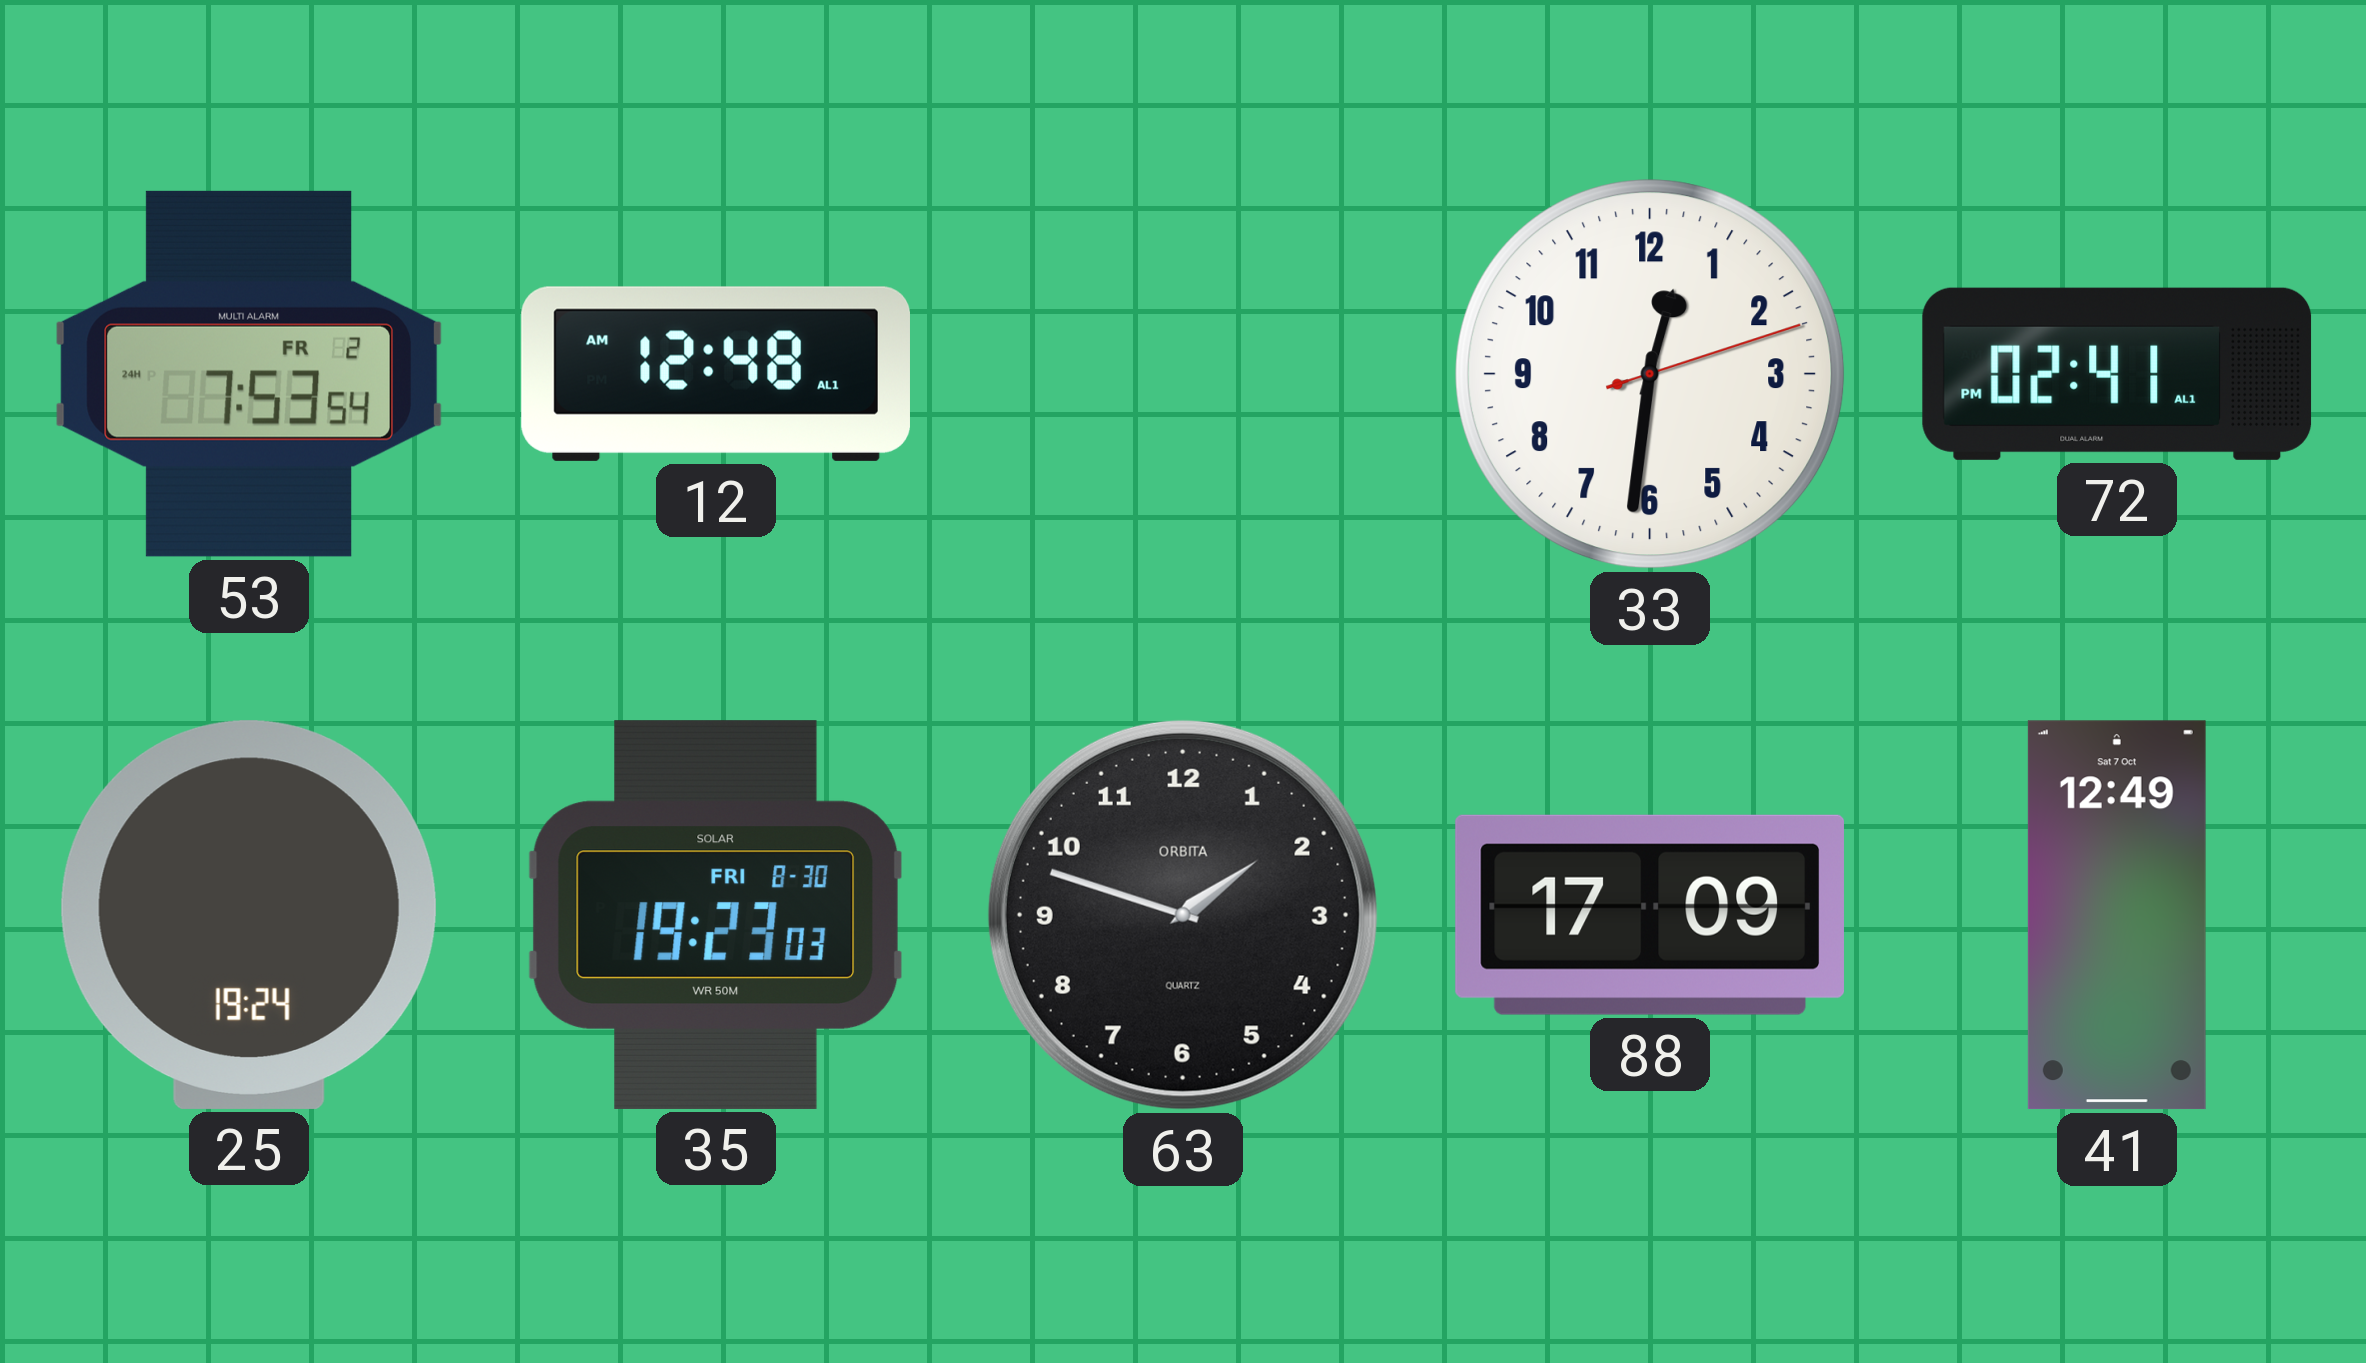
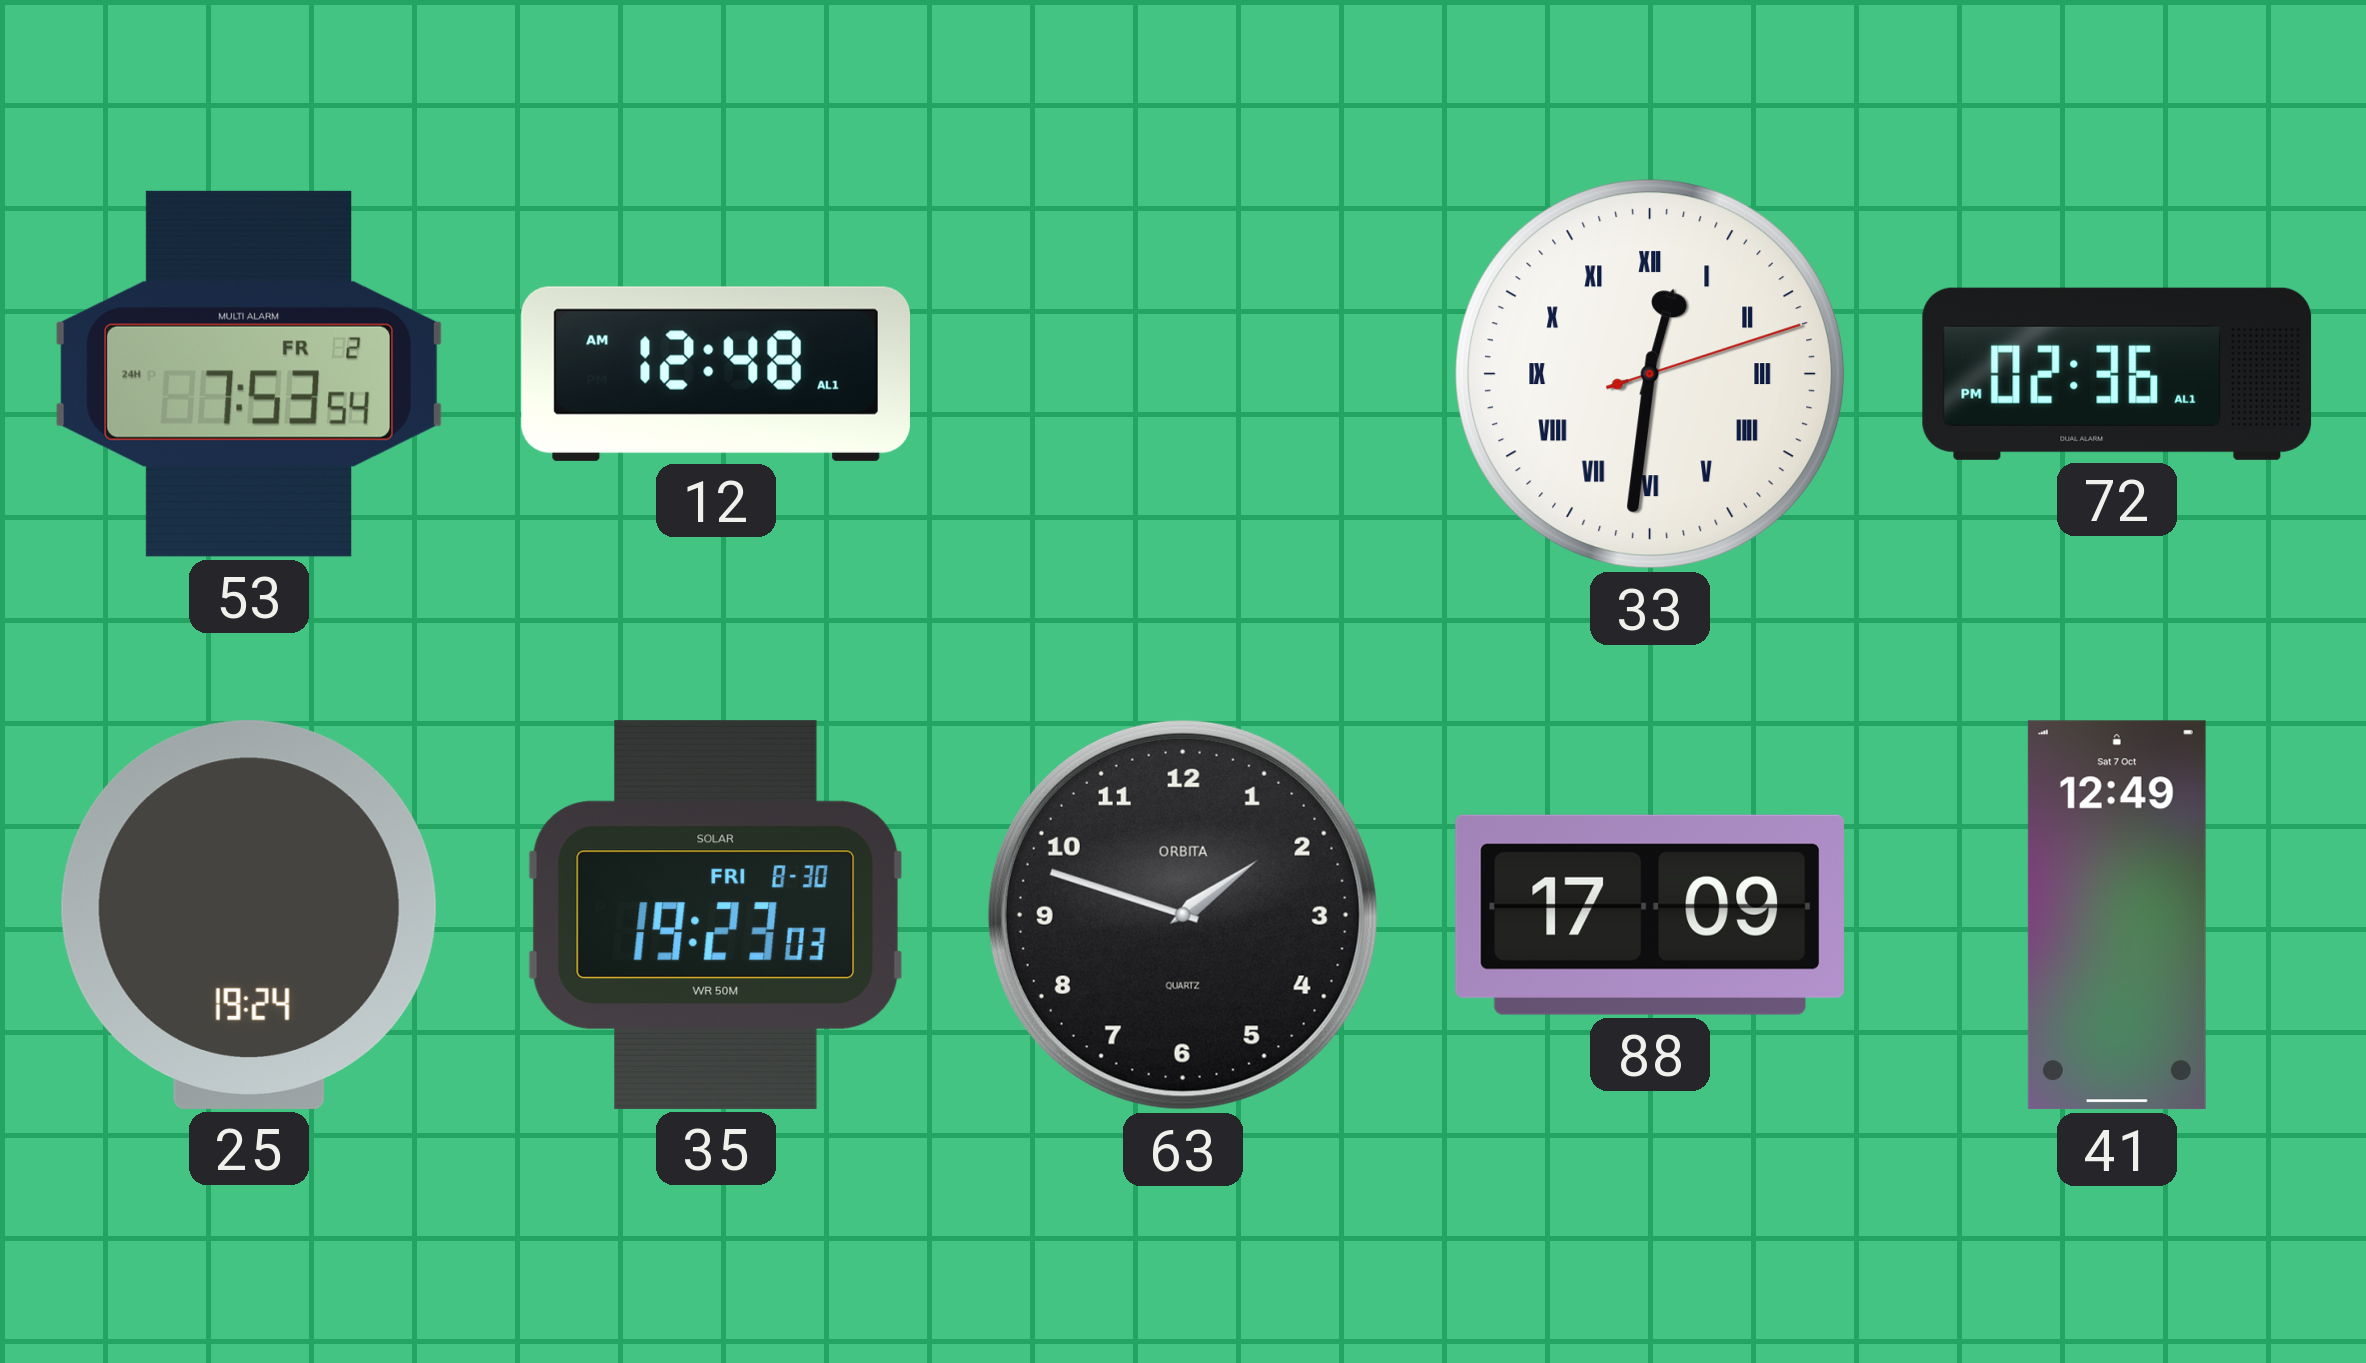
33 numerals: Arabic -> Roman (1650, 374)
72: 02:41 -> 02:36 (2117, 374)
